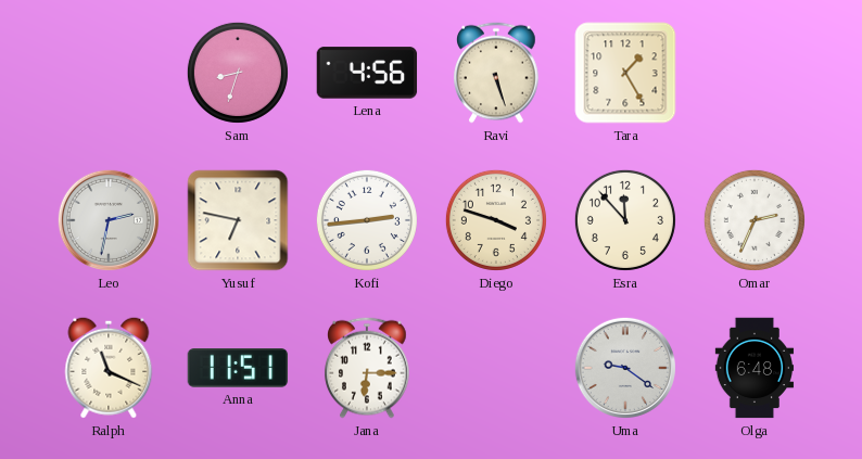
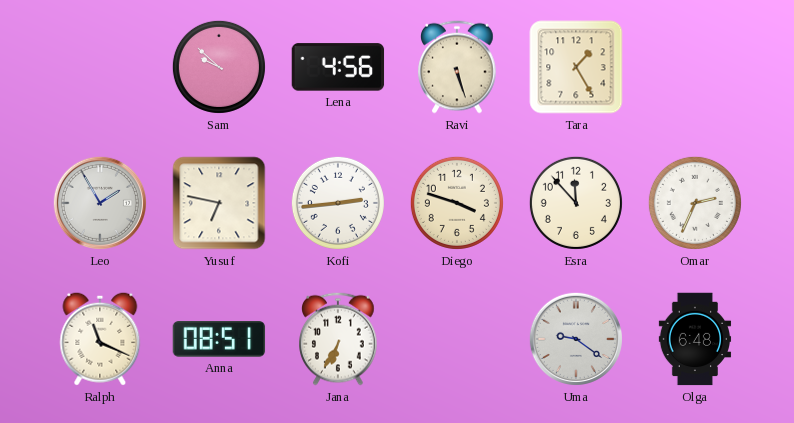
Sam: 8:33 -> 9:52 (219, 67)
Leo: 2:32 -> 1:55 (100, 203)
Anna: 11:51 -> 08:51 (219, 340)
Jana: 6:15 -> 6:35 (338, 339)
